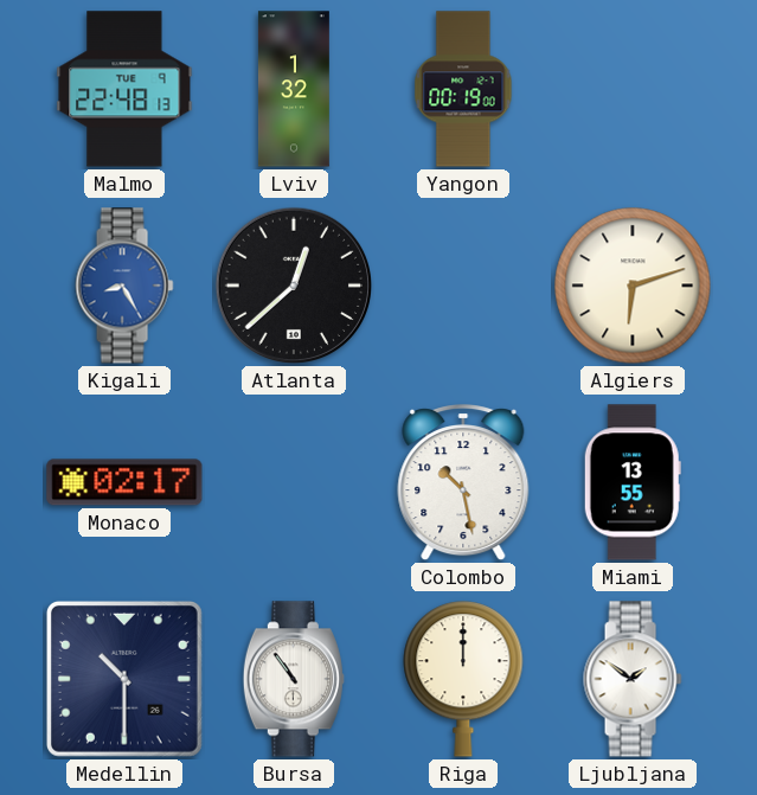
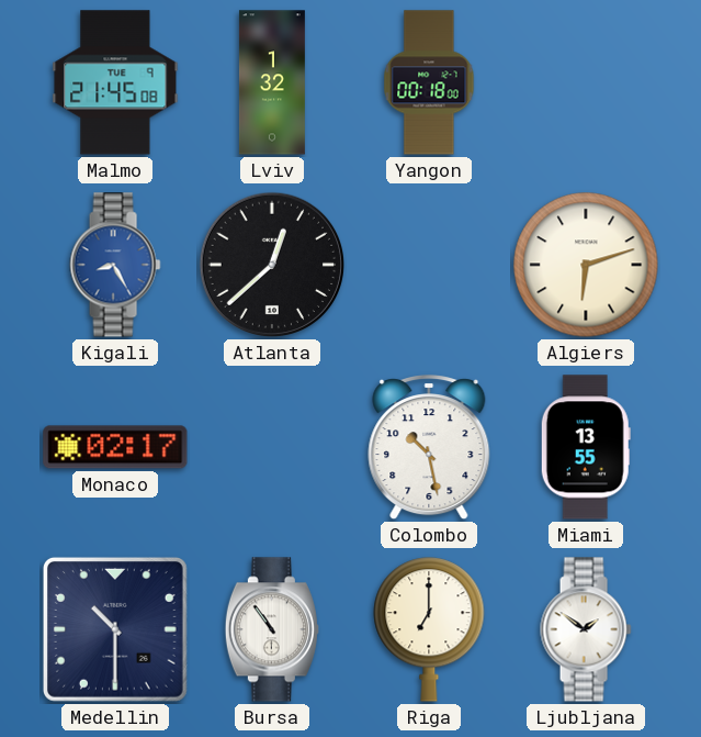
Malmo: 22:48 -> 21:45 (115, 82)
Yangon: 00:19 -> 00:18 (429, 82)
Riga: 12:00 -> 7:00 (429, 629)
